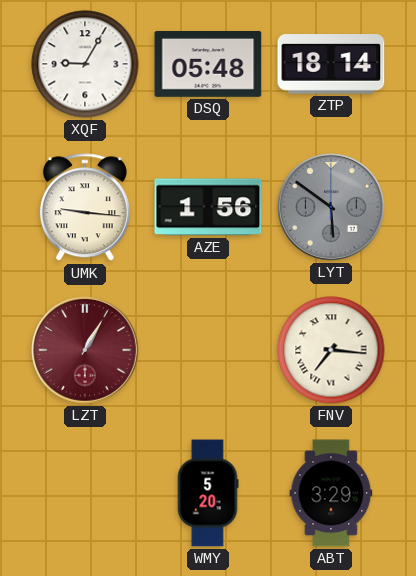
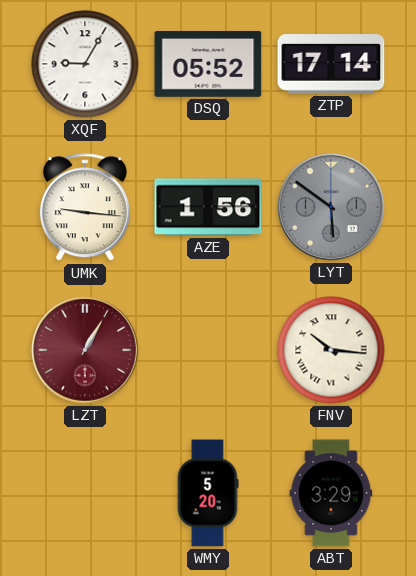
DSQ: 05:48 -> 05:52 (208, 64)
ZTP: 18:14 -> 17:14 (331, 64)
FNV: 7:16 -> 10:16 (331, 350)
